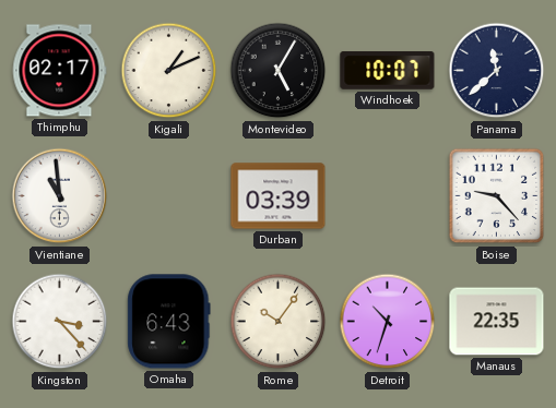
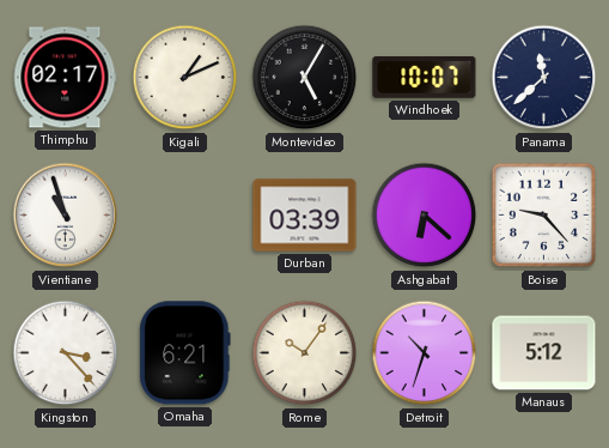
Vientiane: 10:59 -> 10:57 (66, 216)
Ashgabat: none -> 6:22 (425, 216)
Omaha: 6:43 -> 6:21 (185, 353)
Manaus: 22:35 -> 5:12 (544, 353)
